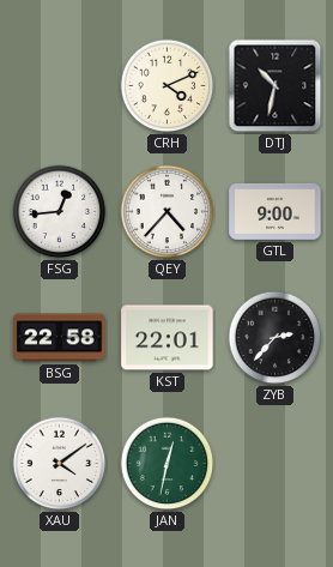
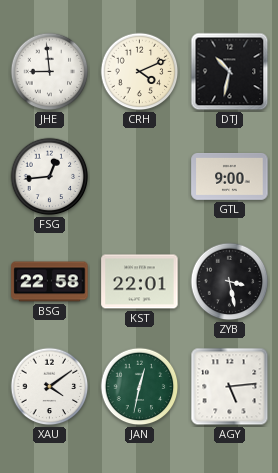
JHE: none -> 8:59 (50, 72)
QEY: 4:37 -> none (168, 212)
ZYB: 2:37 -> 3:28 (230, 282)
AGY: none -> 5:14 (230, 387)
